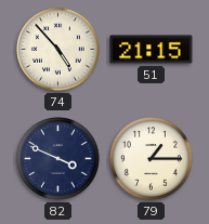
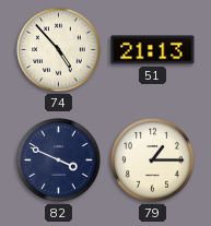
51: 21:15 -> 21:13 (153, 50)
